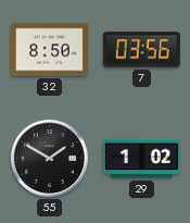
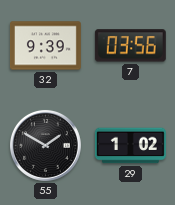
32: 8:50 -> 9:39 (45, 46)
